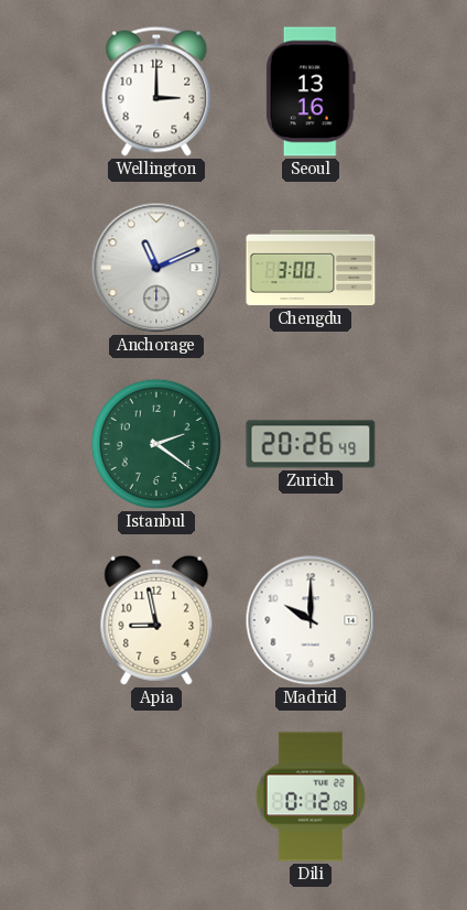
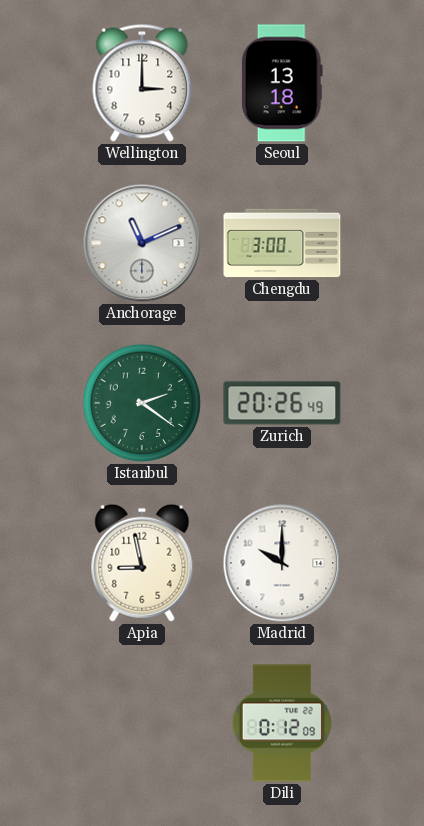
Seoul: 13:16 -> 13:18 (282, 83)
